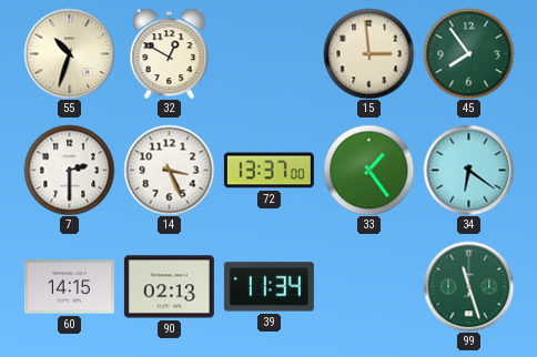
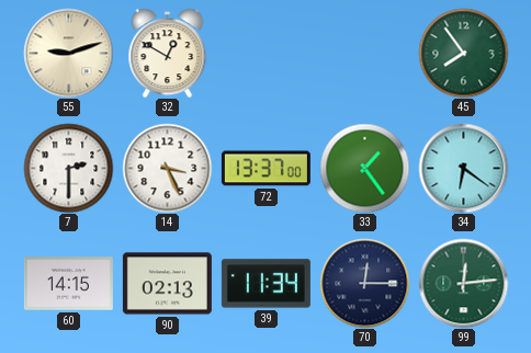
55: 10:33 -> 9:12 (68, 53)
15: 2:59 -> none (368, 53)
70: none -> 12:15 (364, 283)
99: 11:27 -> 12:14 (463, 283)
